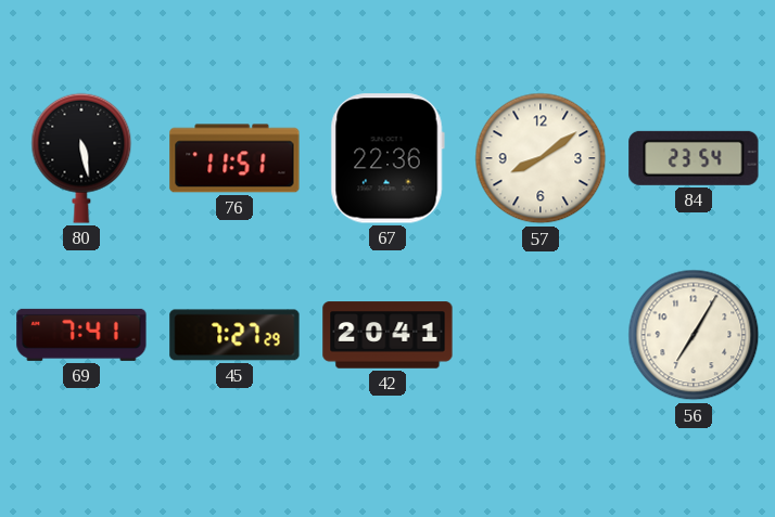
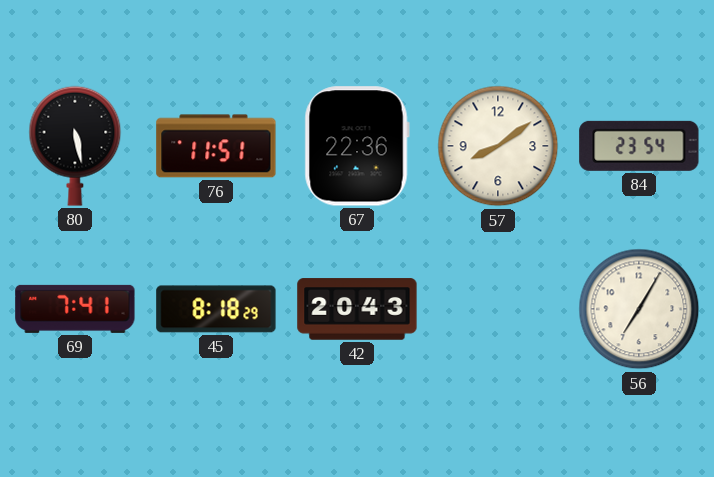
45: 7:27 -> 8:18 (216, 309)
42: 20:41 -> 20:43 (357, 309)
